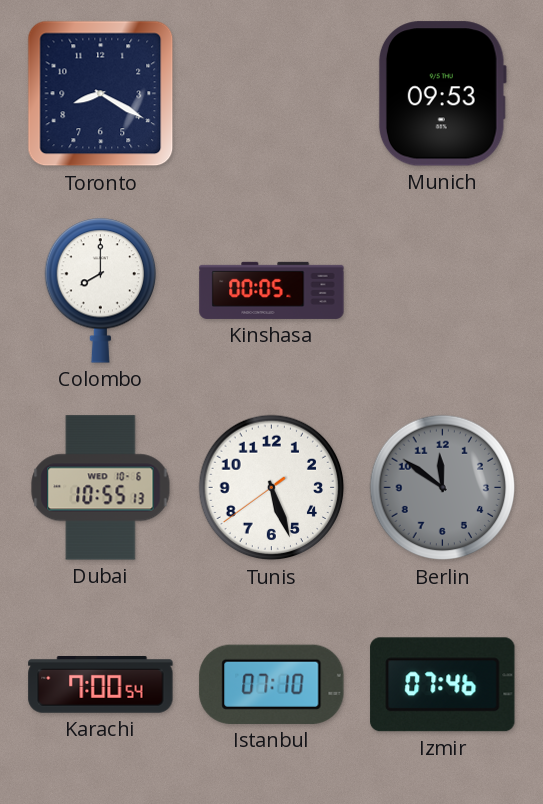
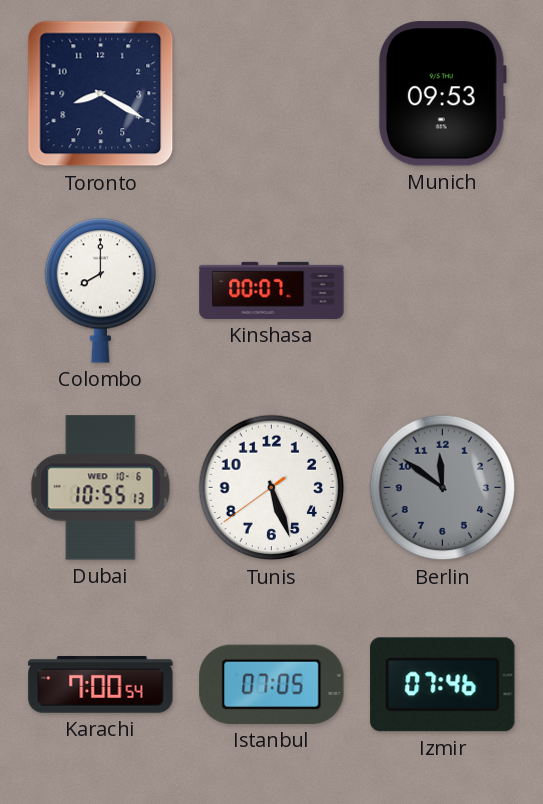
Kinshasa: 00:05 -> 00:07 (272, 290)
Istanbul: 07:10 -> 07:05 (272, 684)
